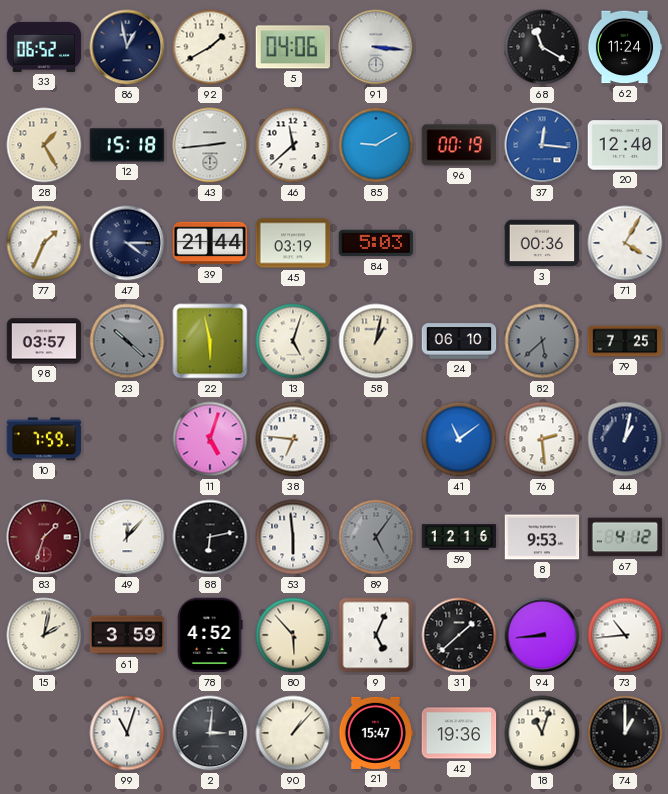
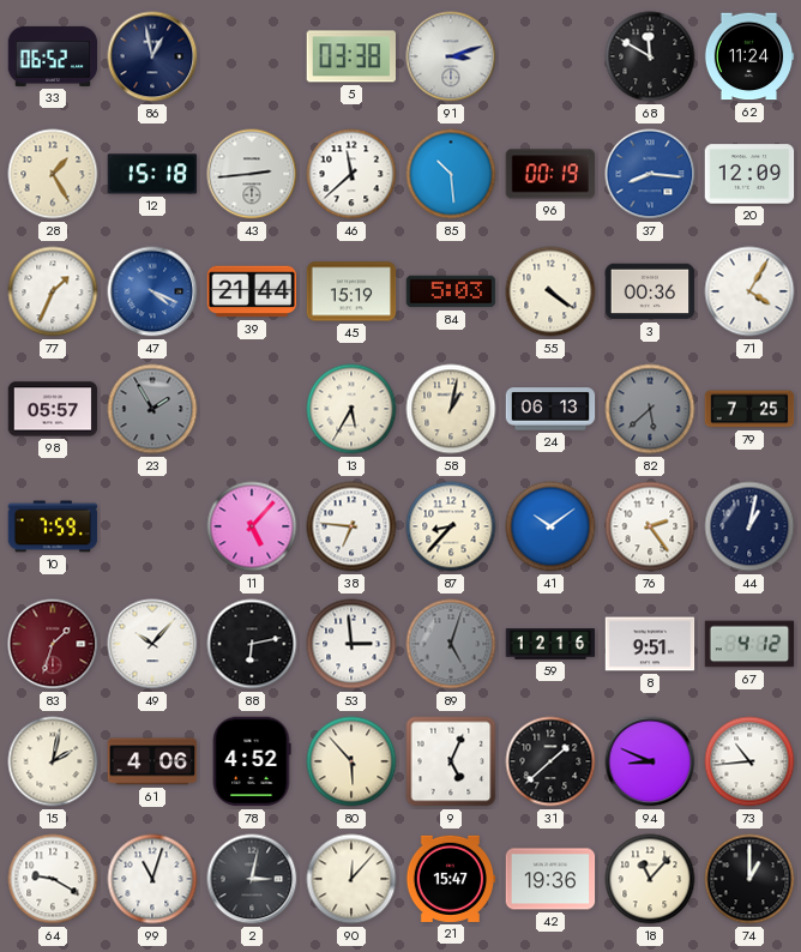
92: 1:40 -> none (210, 47)
5: 04:06 -> 03:38 (351, 56)
91: 3:16 -> 3:12 (451, 56)
68: 11:20 -> 11:50 (650, 56)
85: 9:10 -> 10:29 (451, 174)
37: 12:16 -> 8:16 (650, 174)
20: 12:40 -> 12:09 (749, 174)
47: 4:15 -> 4:19 (152, 291)
47 dial: navy -> blue (152, 291)
45: 03:19 -> 15:19 (351, 291)
55: none -> 4:21 (550, 291)
98: 03:57 -> 05:57 (53, 409)
23: 10:22 -> 1:55 (152, 409)
22: 5:58 -> none (210, 341)
13: 5:03 -> 5:35 (351, 409)
24: 06:10 -> 06:13 (550, 409)
11: 5:03 -> 5:07 (252, 526)
87: none -> 8:37 (451, 526)
41: 11:09 -> 10:09 (550, 526)
76: 2:29 -> 2:24 (650, 526)
49: 12:07 -> 10:07 (152, 644)
53: 5:59 -> 2:59 (351, 644)
89: 5:06 -> 5:03 (451, 644)
8: 9:53 -> 9:51 (650, 644)
61: 3:59 -> 4:06 (152, 761)
94: 8:44 -> 8:49 (650, 761)
64: none -> 9:20 (53, 879)
2: 3:01 -> 3:02 (252, 879)
90: 1:07 -> 12:07 (351, 879)
18: 11:03 -> 11:07 (650, 879)
